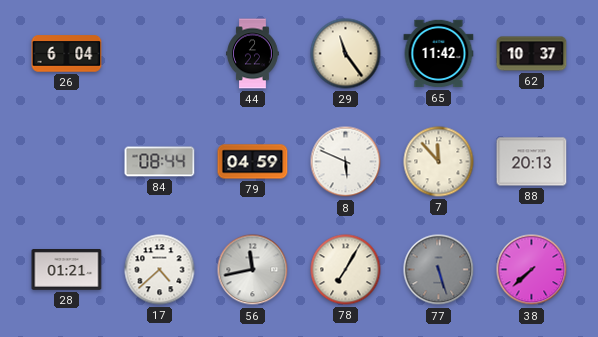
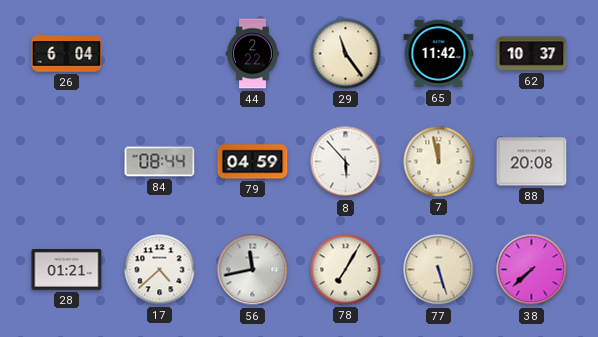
8: 5:49 -> 5:53 (346, 162)
7: 11:53 -> 11:58 (439, 162)
88: 20:13 -> 20:08 (532, 162)
77 dial: grey -> cream (439, 270)
